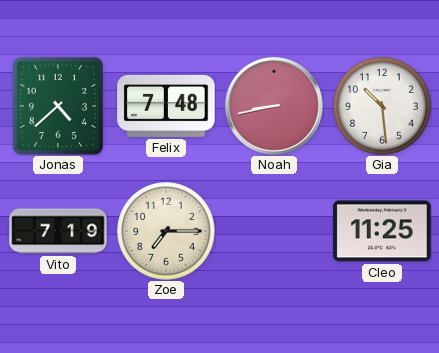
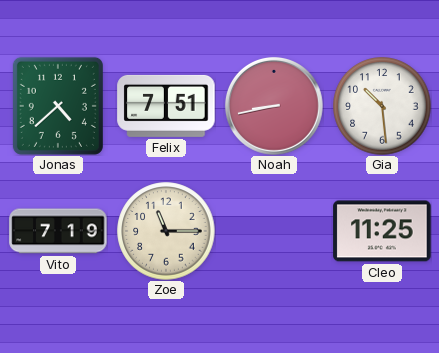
Felix: 7:48 -> 7:51 (166, 106)
Zoe: 7:15 -> 11:15 (166, 231)
